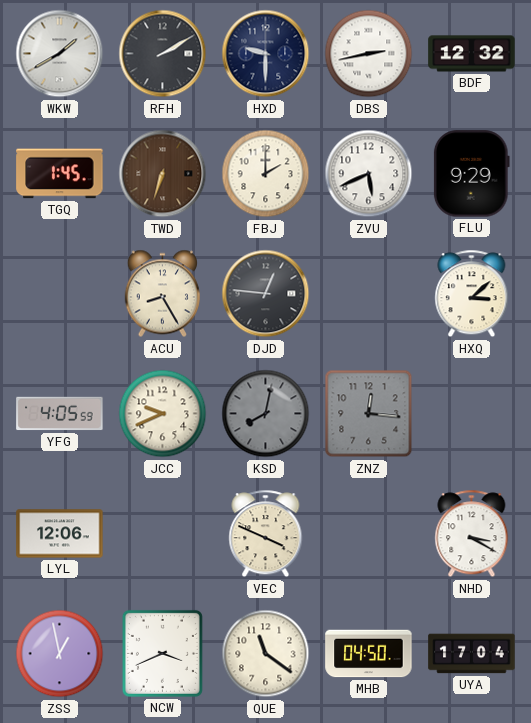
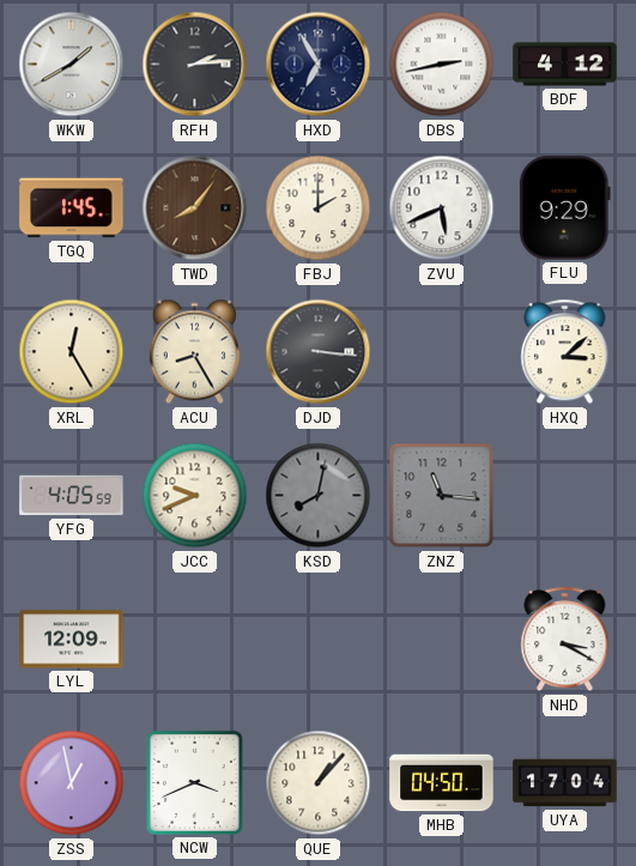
RFH: 2:10 -> 2:14 (195, 65)
HXD: 9:30 -> 6:55 (319, 65)
BDF: 12:32 -> 4:12 (565, 65)
TWD: 6:33 -> 8:06 (195, 208)
XRL: none -> 12:25 (72, 352)
DJD: 12:46 -> 3:16 (319, 352)
ZNZ: 12:16 -> 11:16 (442, 496)
LYL: 12:06 -> 12:09 (72, 640)
VEC: 3:49 -> none (266, 534)
QUE: 11:21 -> 1:07 (319, 783)
